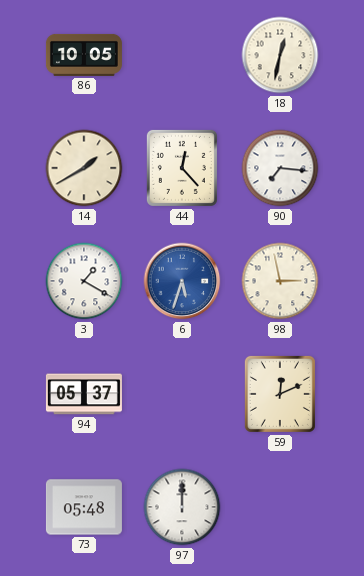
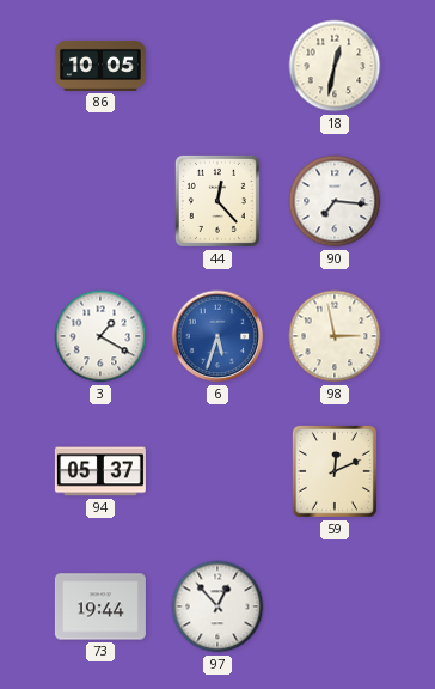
14: 1:40 -> none (84, 168)
73: 05:48 -> 19:44 (100, 606)
97: 12:00 -> 12:53 (217, 606)
